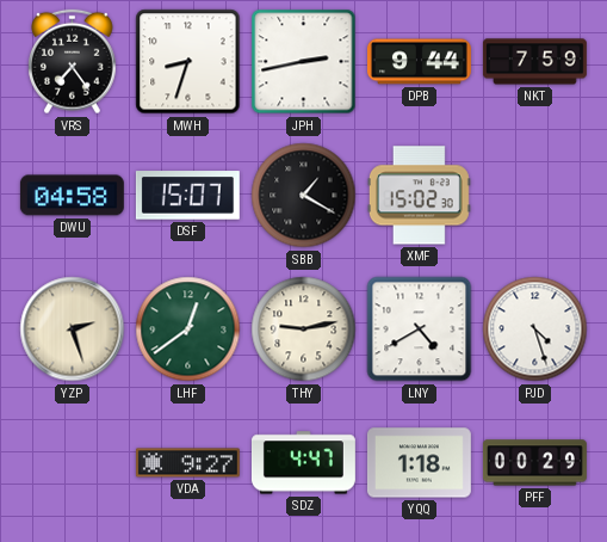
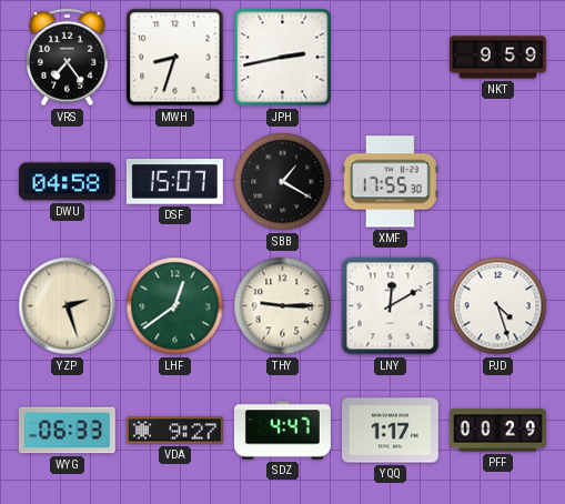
DPB: 9:44 -> none (419, 62)
NKT: 7:59 -> 9:59 (497, 58)
XMF: 15:02 -> 17:55 (390, 182)
THY: 9:13 -> 9:15 (283, 306)
LNY: 4:40 -> 12:10 (391, 306)
WYG: none -> 06:33 (67, 431)
YQQ: 1:18 -> 1:17 (390, 431)
